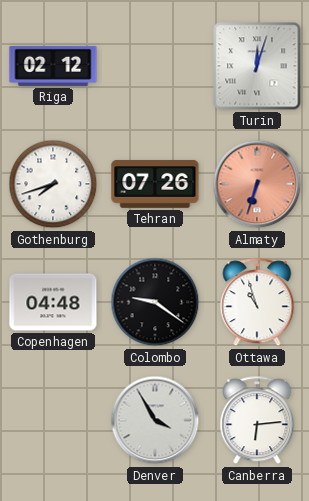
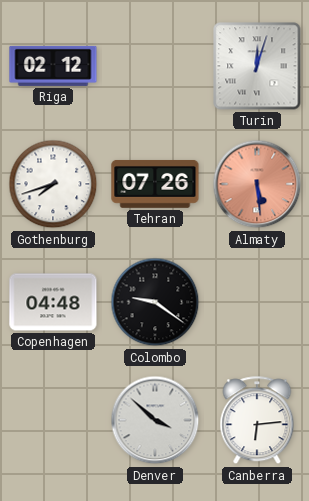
Almaty: 6:33 -> 5:29 (257, 184)
Ottawa: 10:57 -> none (257, 303)
Denver: 3:55 -> 3:52 (155, 420)
